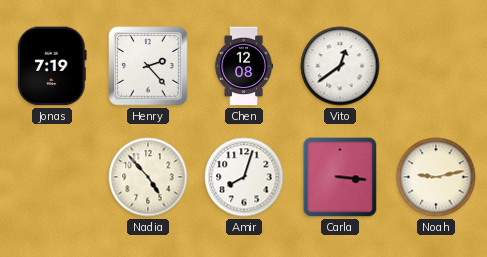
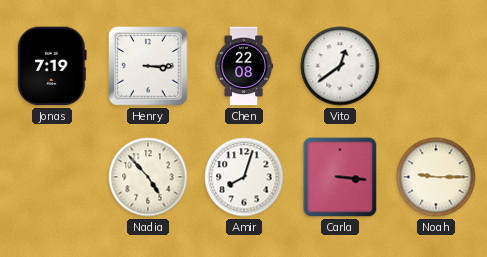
Henry: 2:23 -> 3:15 (148, 66)
Chen: 12:08 -> 22:08 (244, 66)
Noah: 9:13 -> 9:15 (436, 177)
